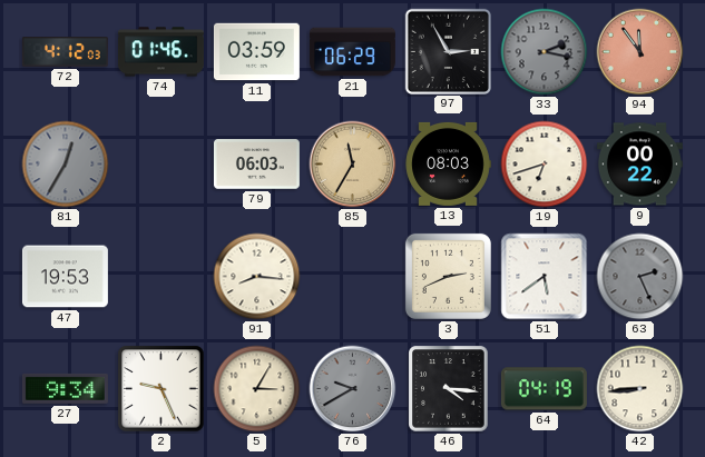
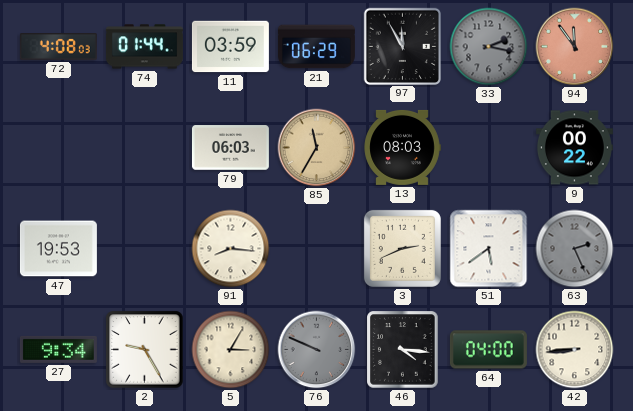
72: 4:12 -> 4:08 (58, 47)
74: 01:46 -> 01:44 (144, 47)
97: 2:55 -> 11:55 (402, 46)
81: 12:35 -> none (66, 165)
19: 6:42 -> none (545, 165)
2: 9:26 -> 9:25 (145, 350)
76: 9:40 -> 9:49 (317, 350)
64: 04:19 -> 04:00 (488, 350)
